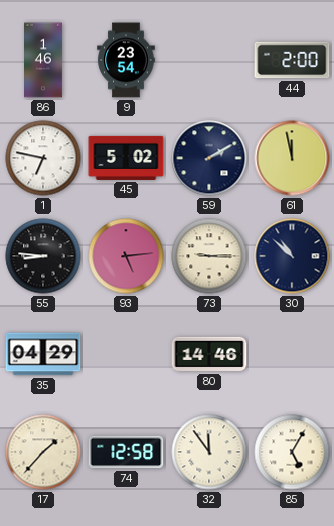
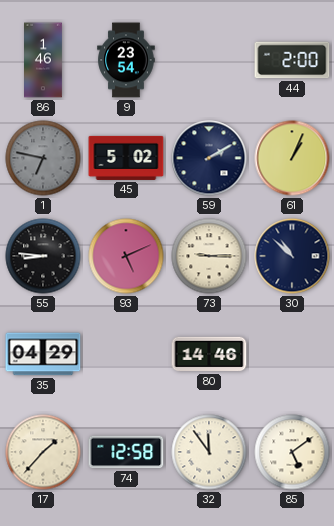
1 dial: white -> grey (43, 158)
61: 11:58 -> 1:04 (292, 158)
93: 5:14 -> 5:11 (126, 256)
85: 5:05 -> 5:09 (292, 452)
